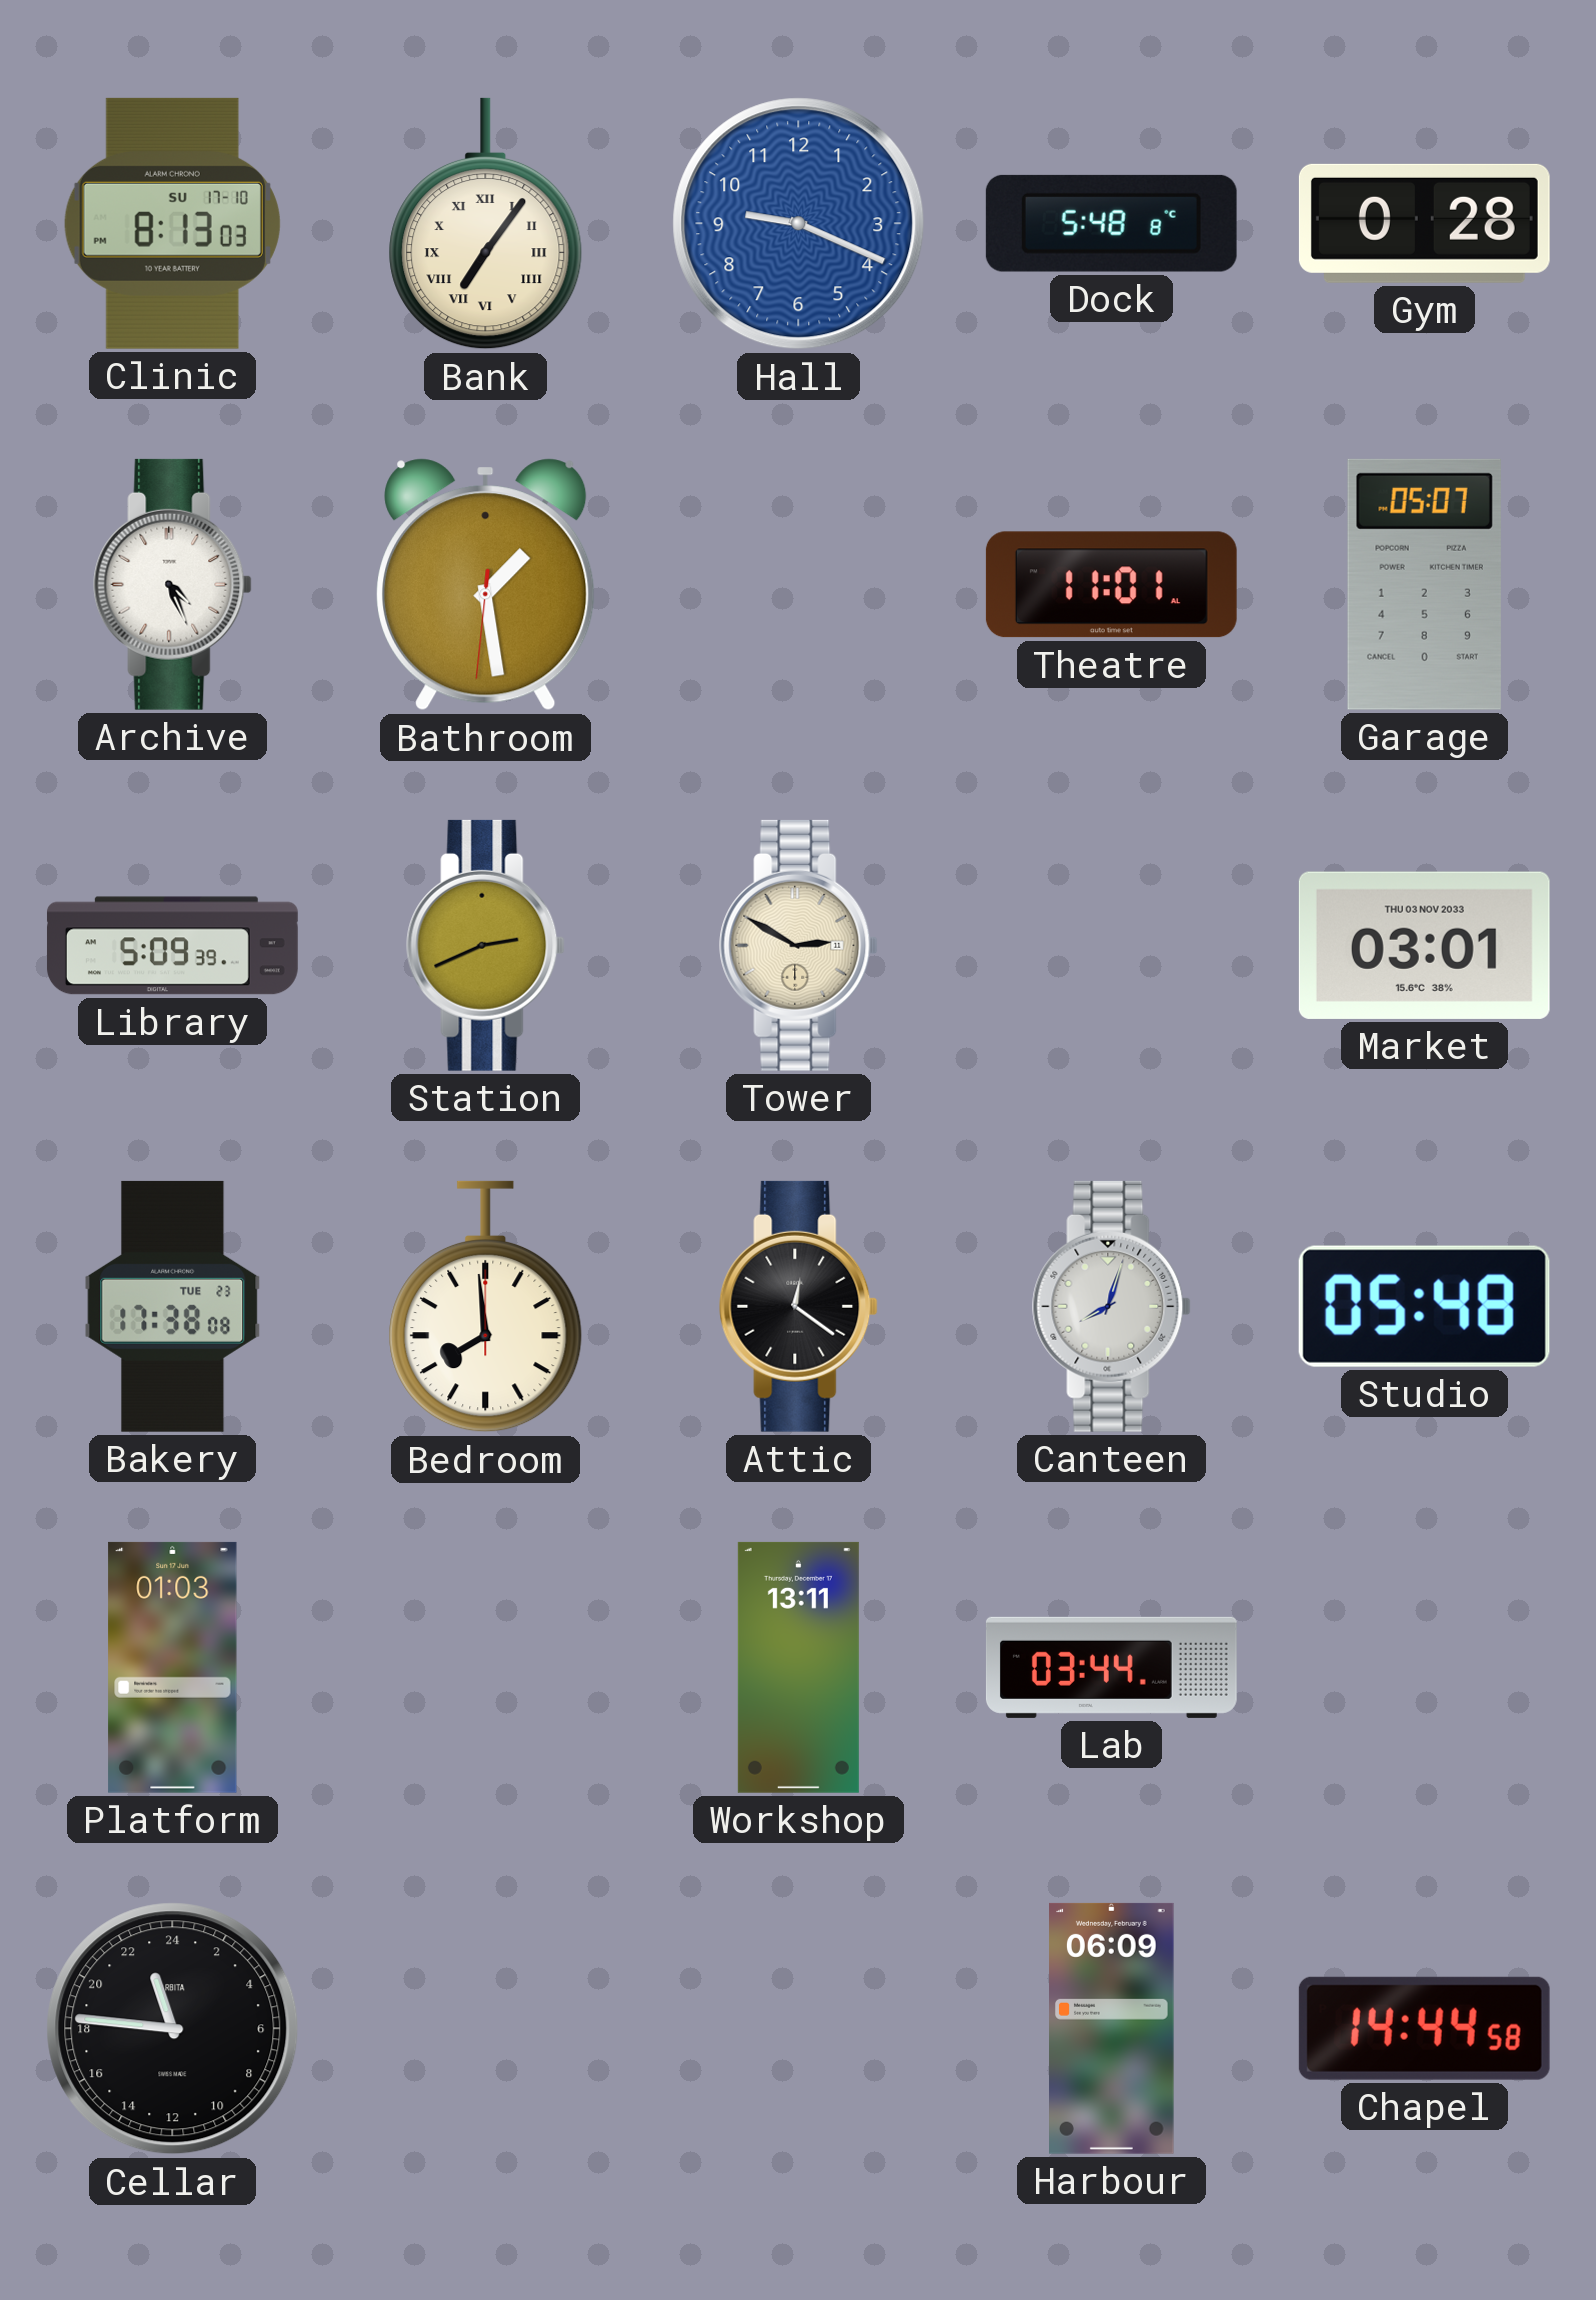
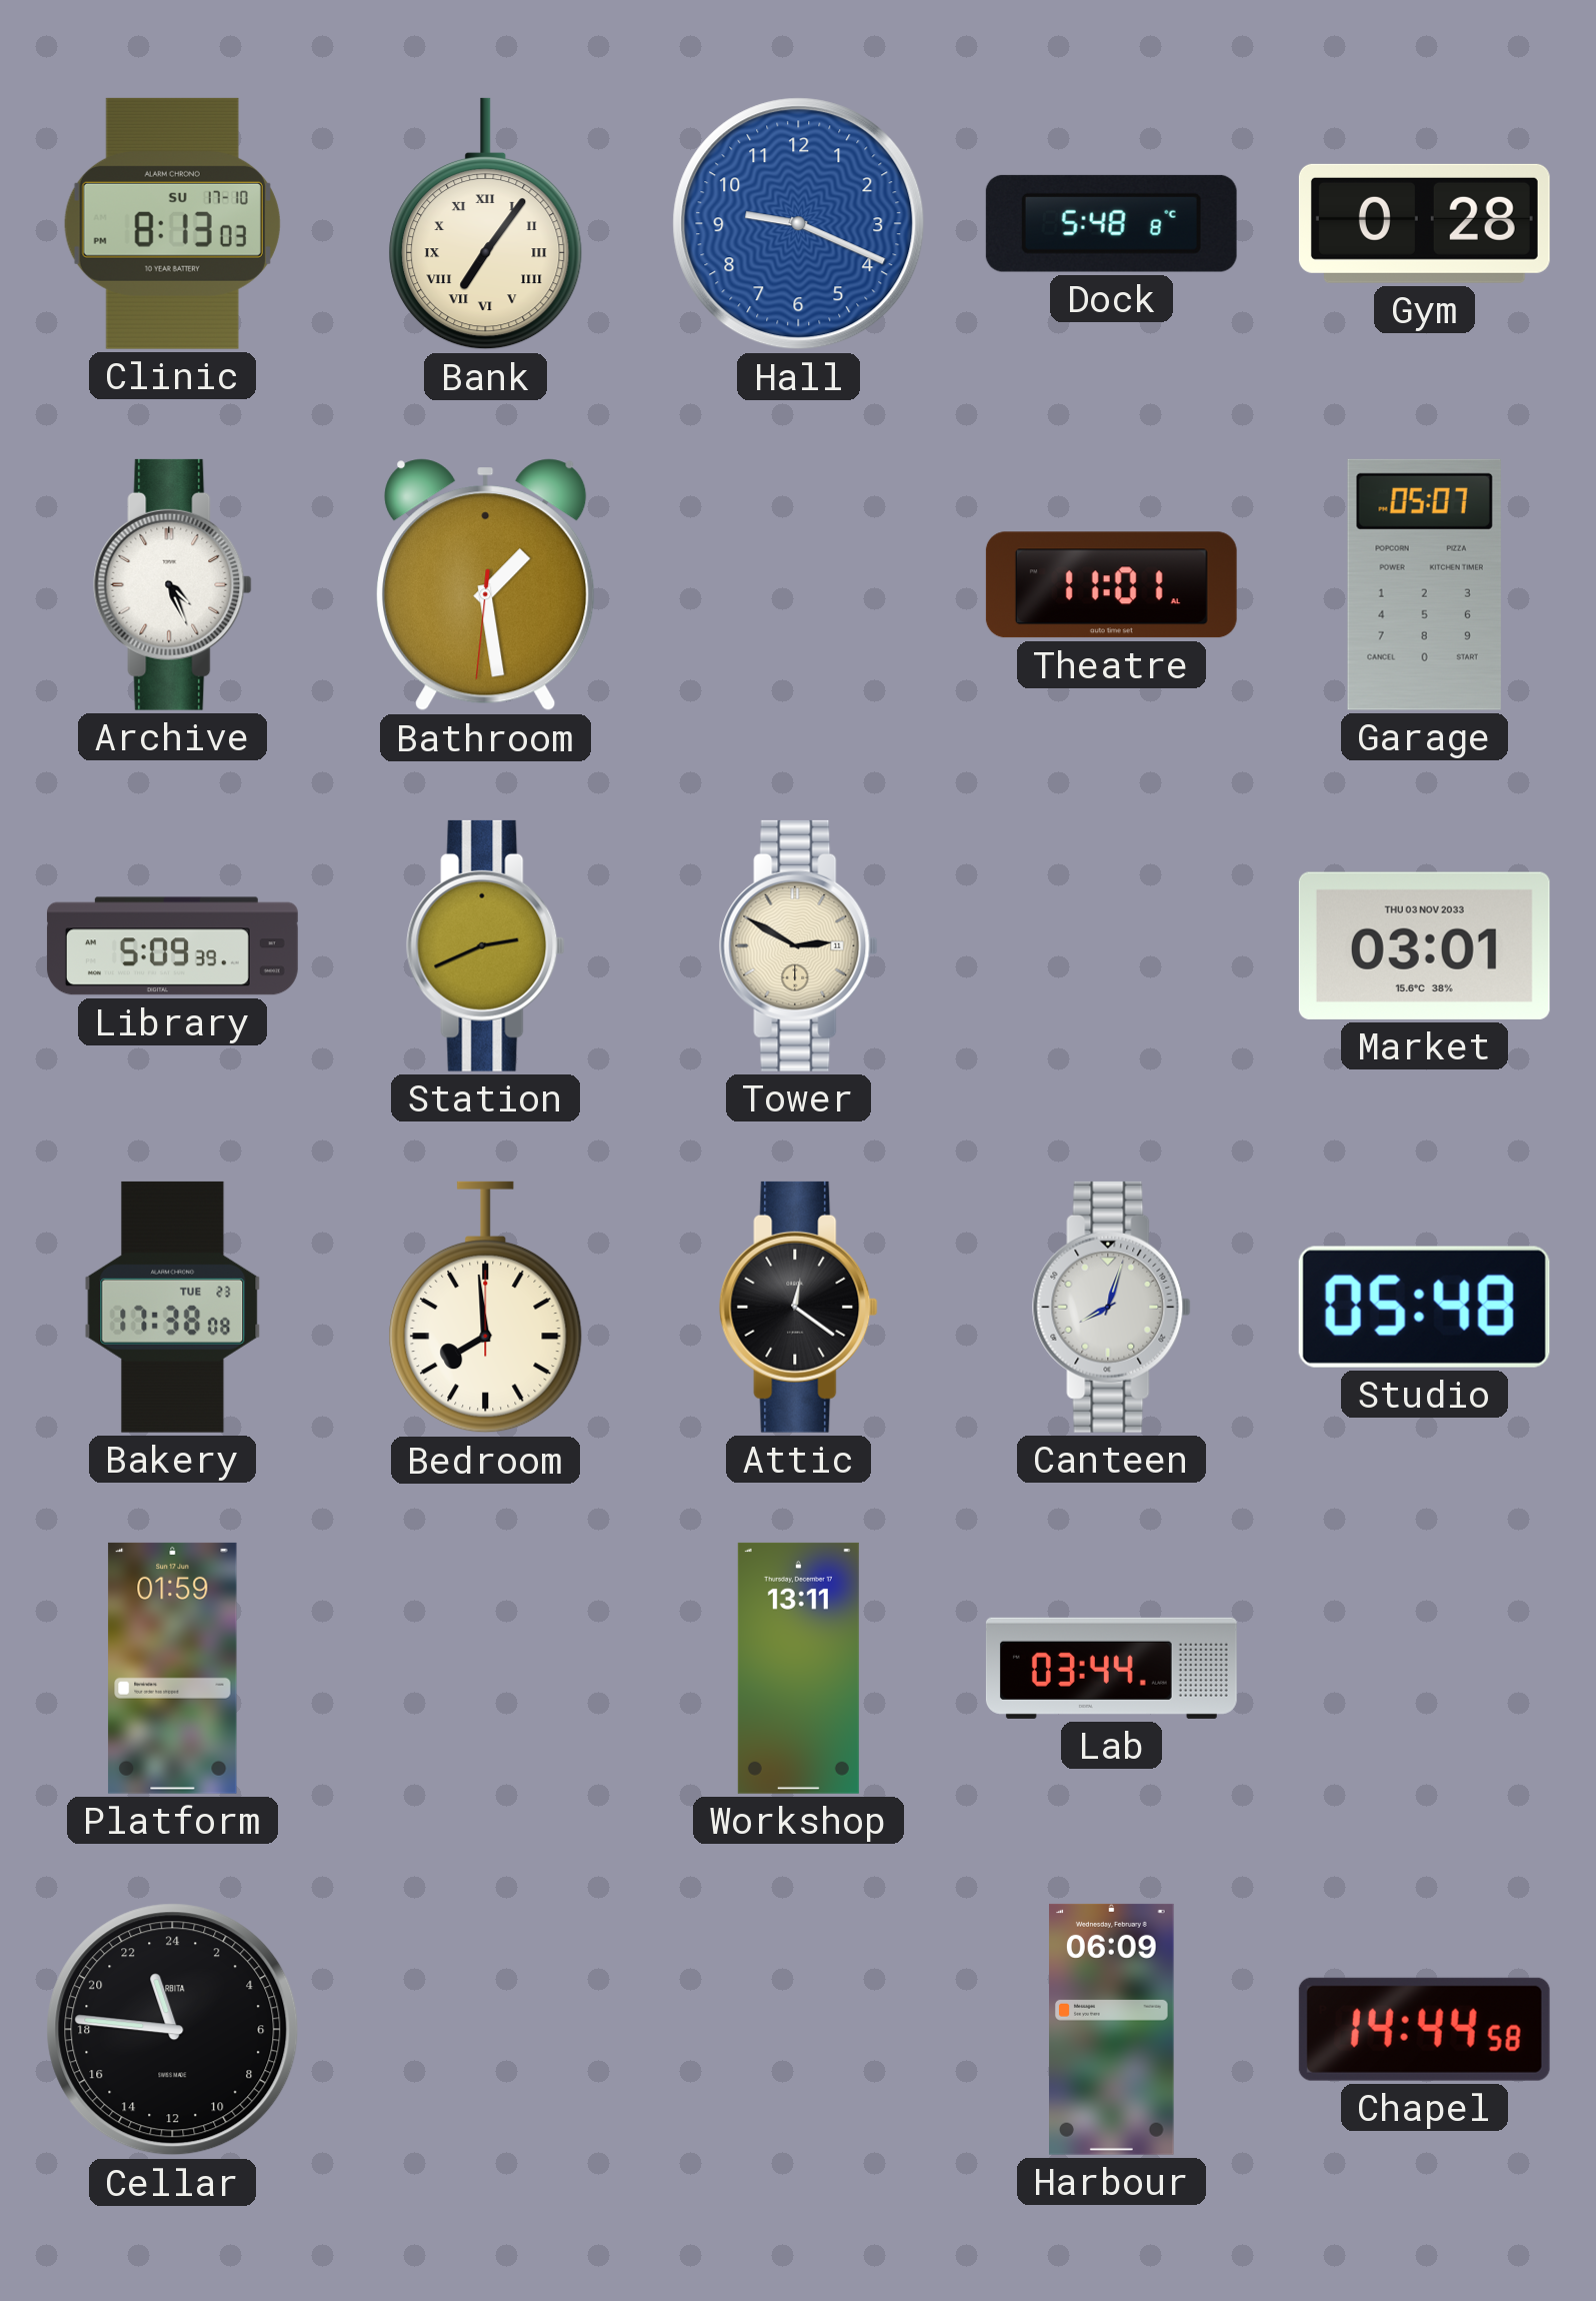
Platform: 01:03 -> 01:59 (173, 1668)
